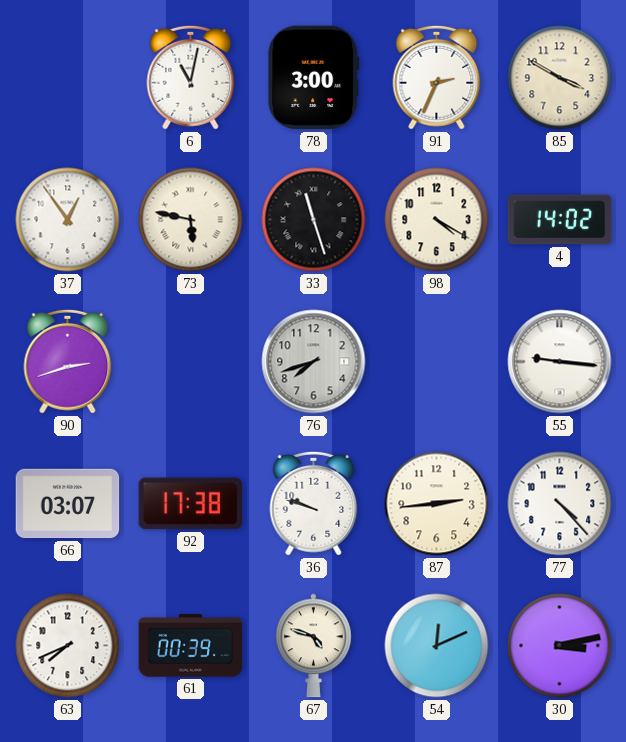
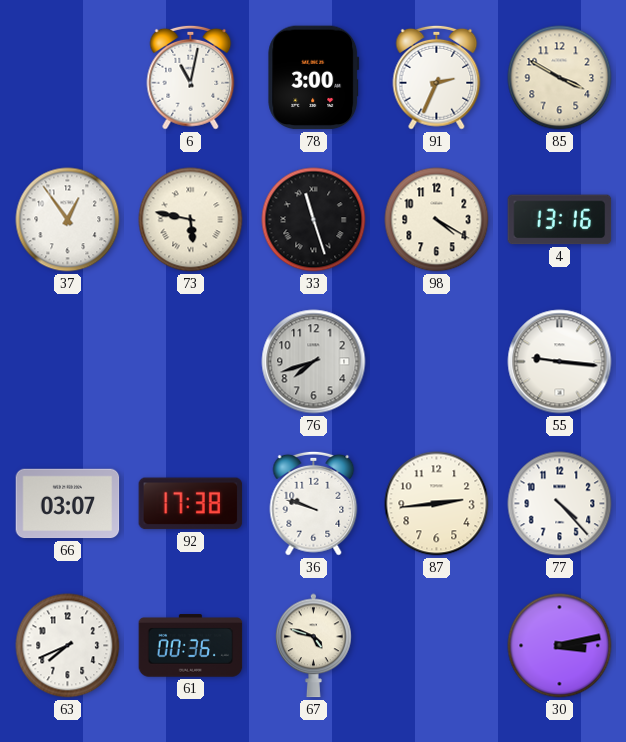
4: 14:02 -> 13:16 (560, 220)
90: 2:42 -> none (68, 361)
61: 00:39 -> 00:36 (191, 646)
54: 12:11 -> none (437, 646)
